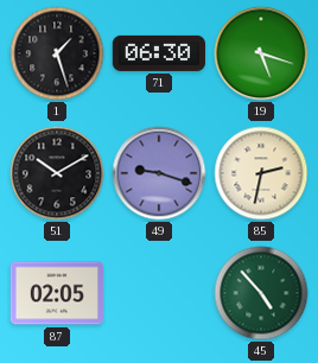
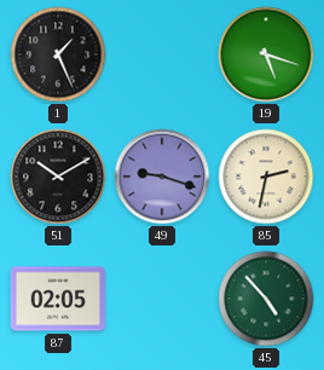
1: 1:27 -> 1:26 (58, 54)
71: 06:30 -> none (159, 53)
